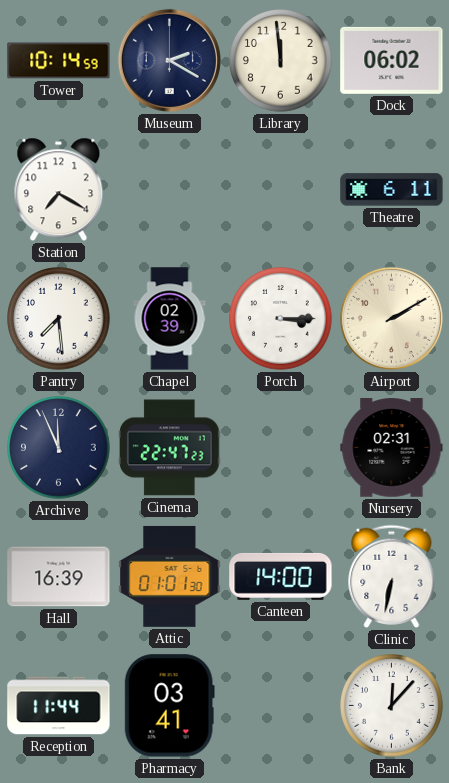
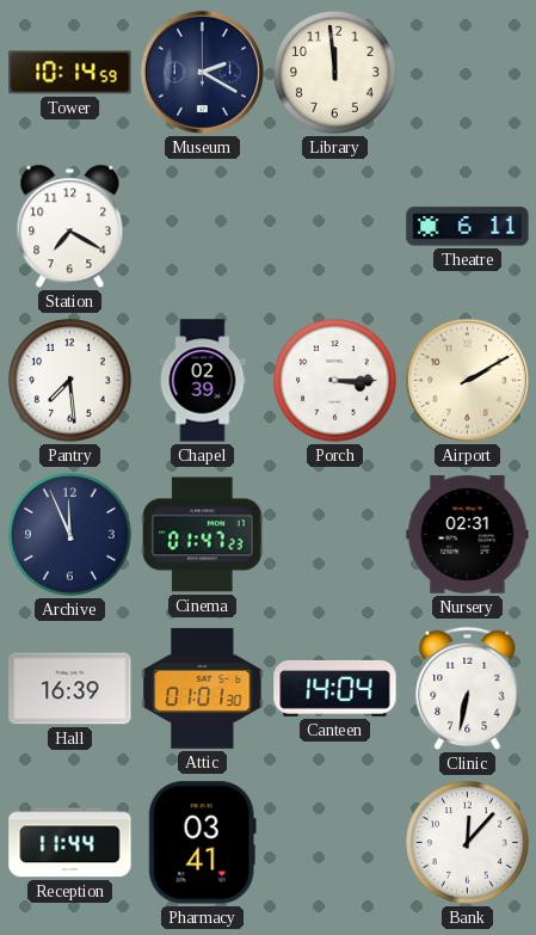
Dock: 06:02 -> none (392, 60)
Cinema: 22:47 -> 01:47 (203, 535)
Canteen: 14:00 -> 14:04 (335, 688)
